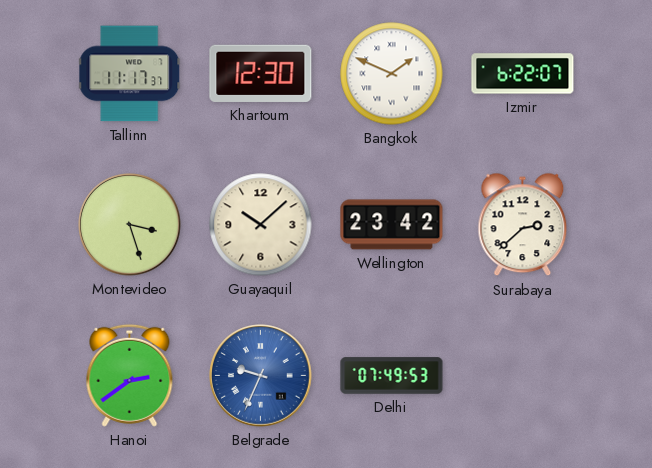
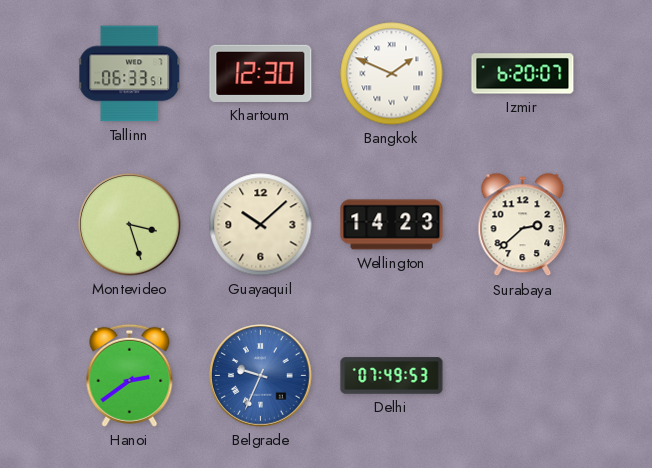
Tallinn: 11:17 -> 06:33 (130, 74)
Izmir: 6:22 -> 6:20 (523, 74)
Wellington: 23:42 -> 14:23 (392, 225)
